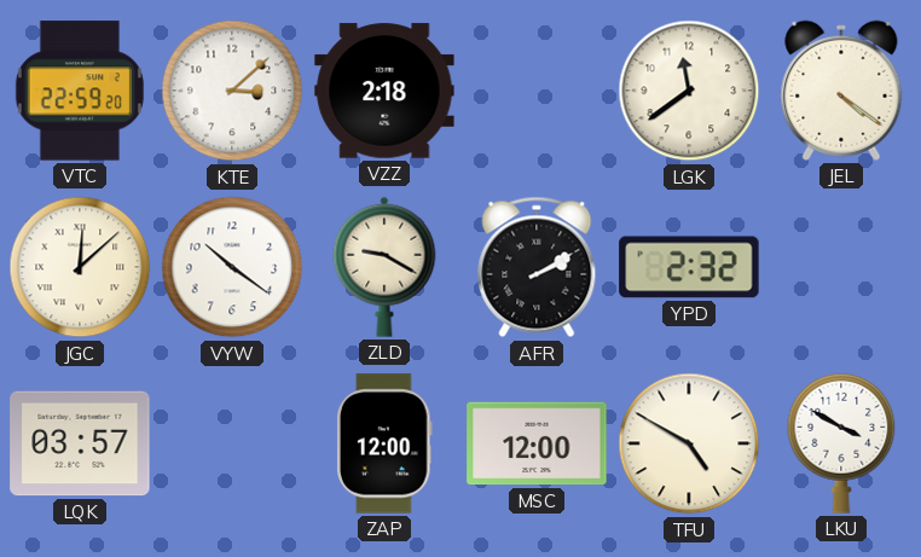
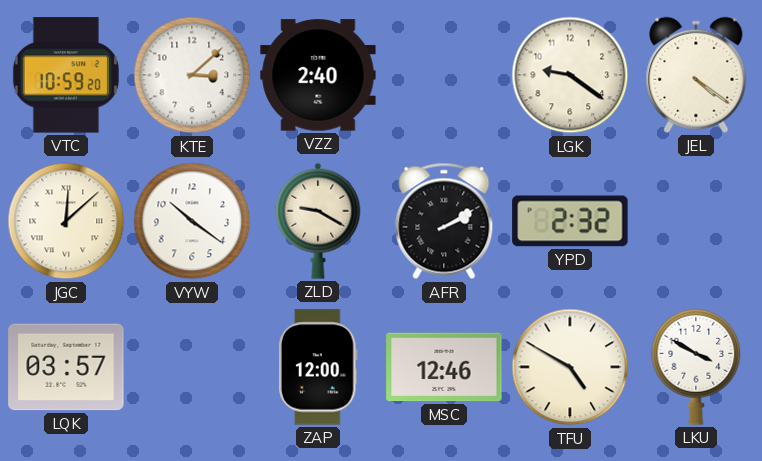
VTC: 22:59 -> 10:59 (66, 75)
VZZ: 2:18 -> 2:40 (318, 75)
LGK: 11:39 -> 9:21 (570, 75)
MSC: 12:00 -> 12:46 (444, 367)
